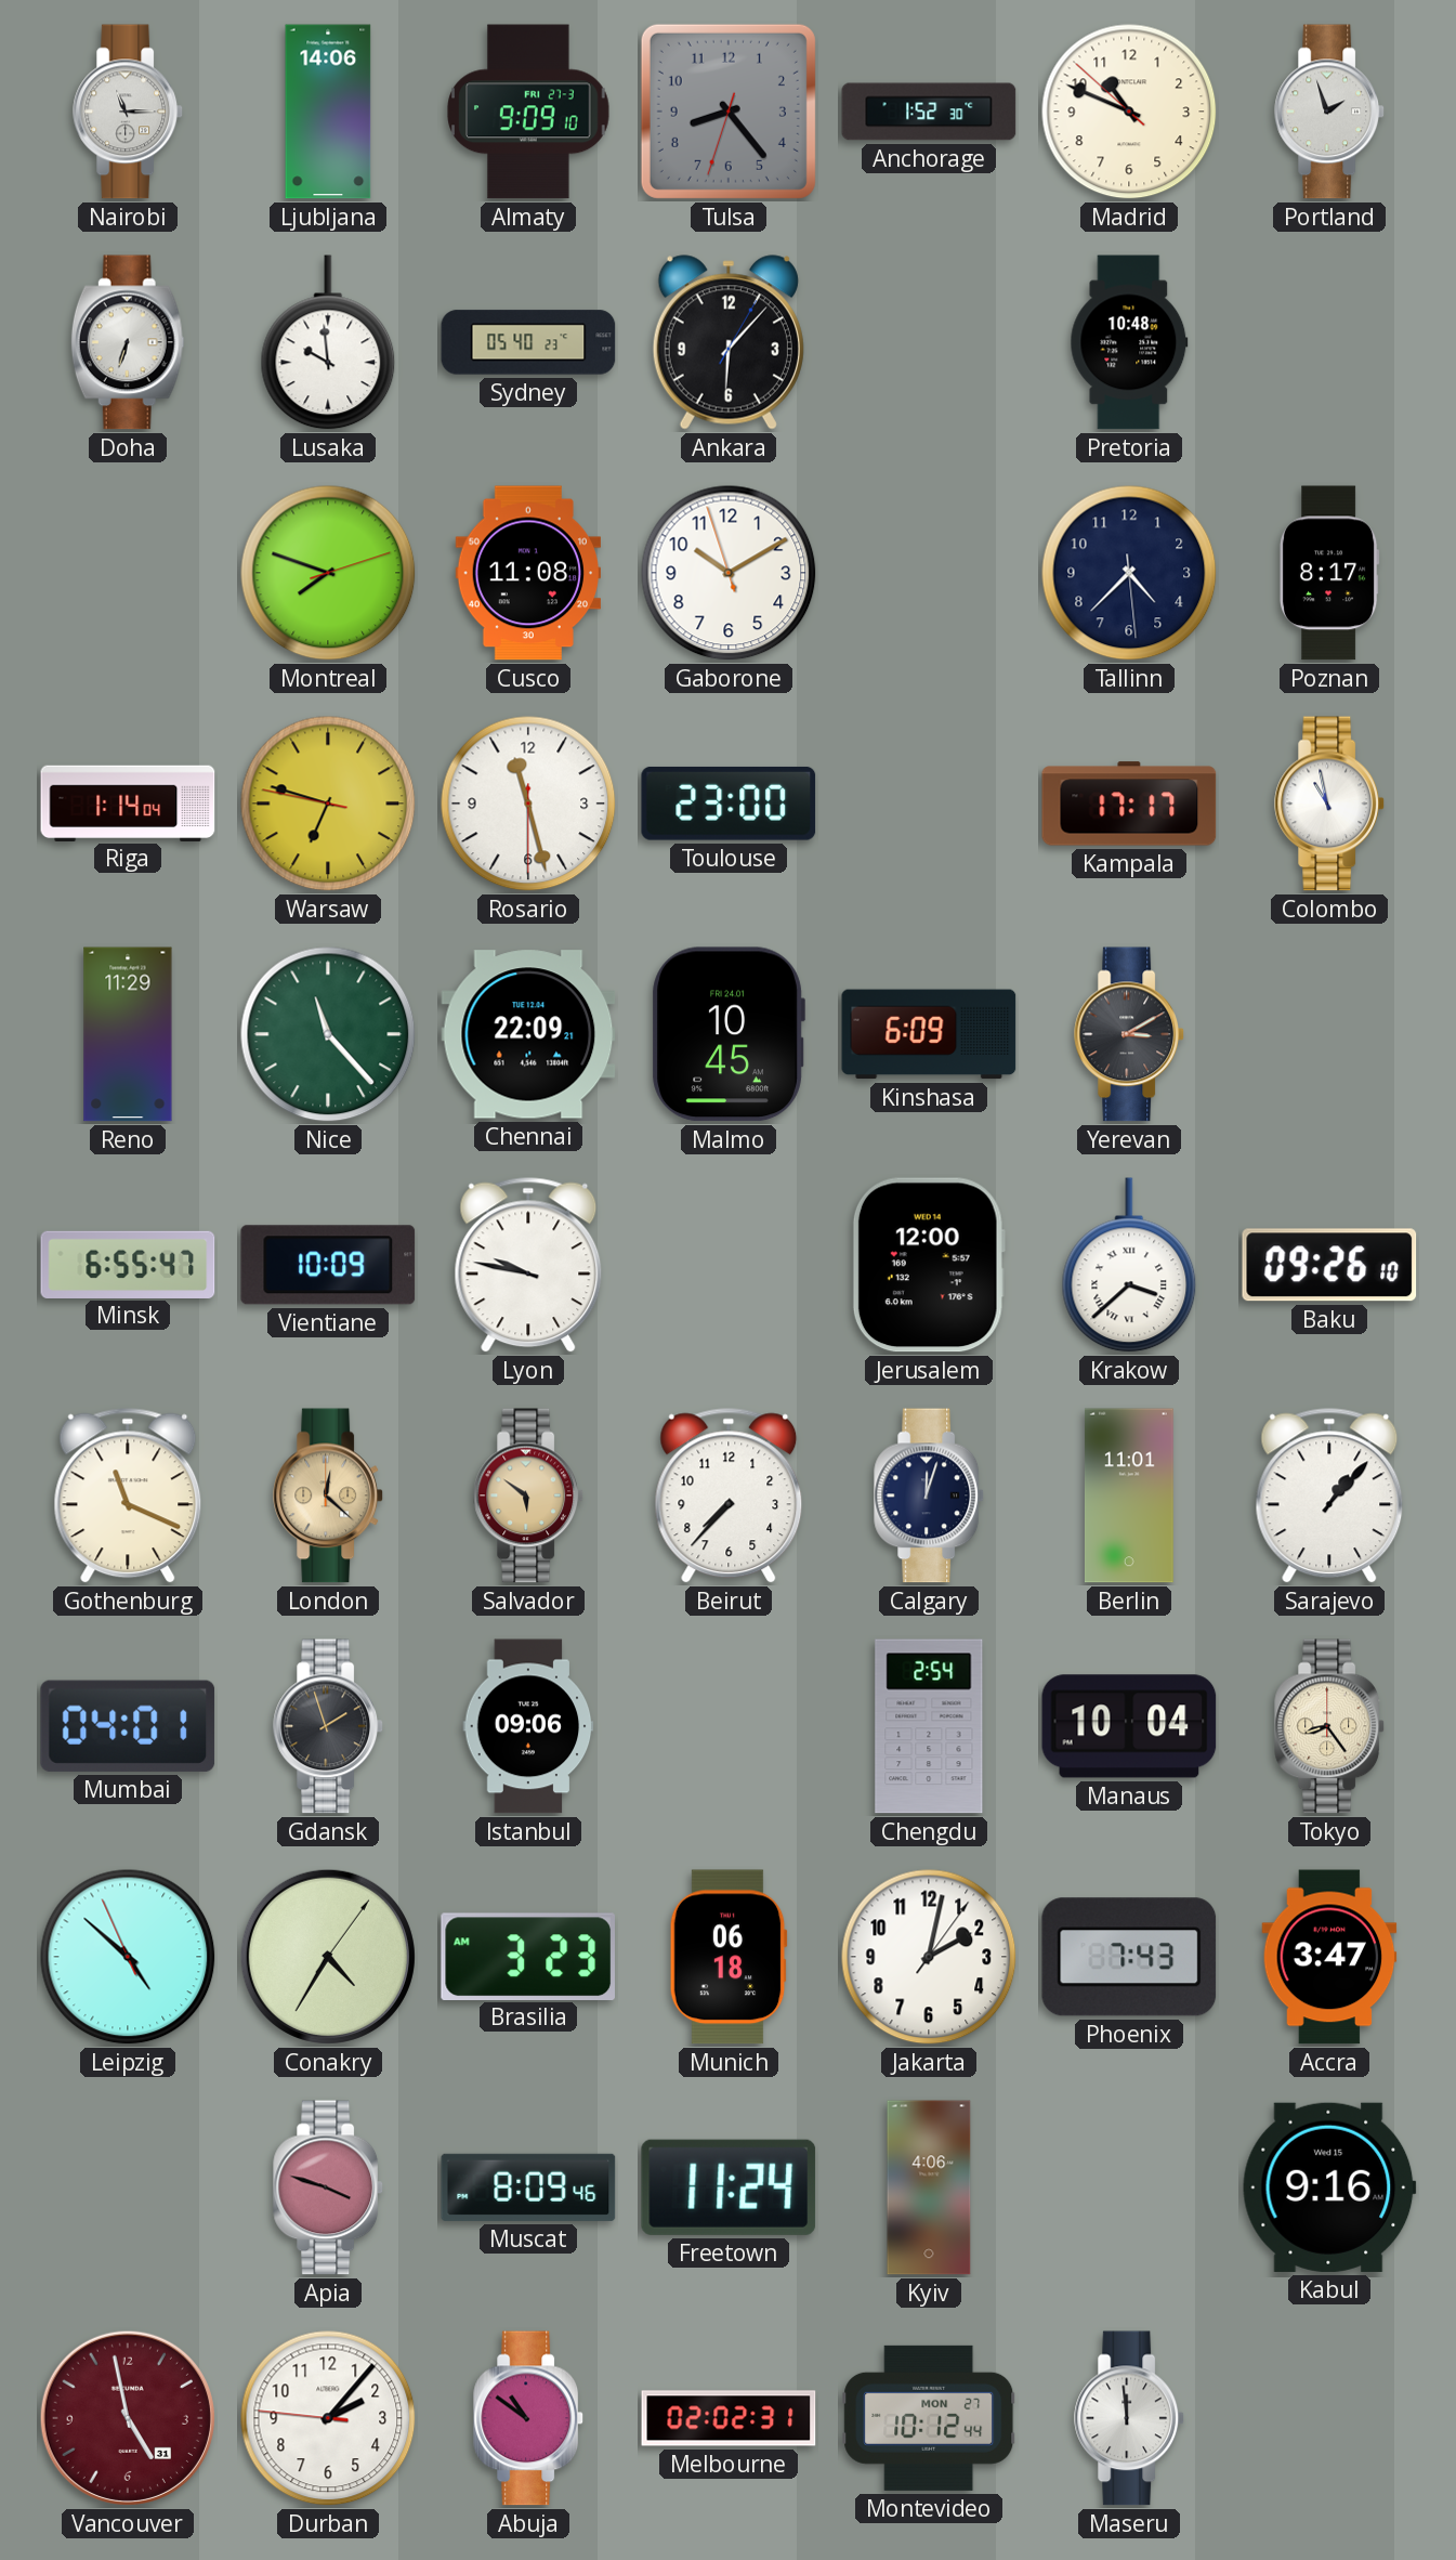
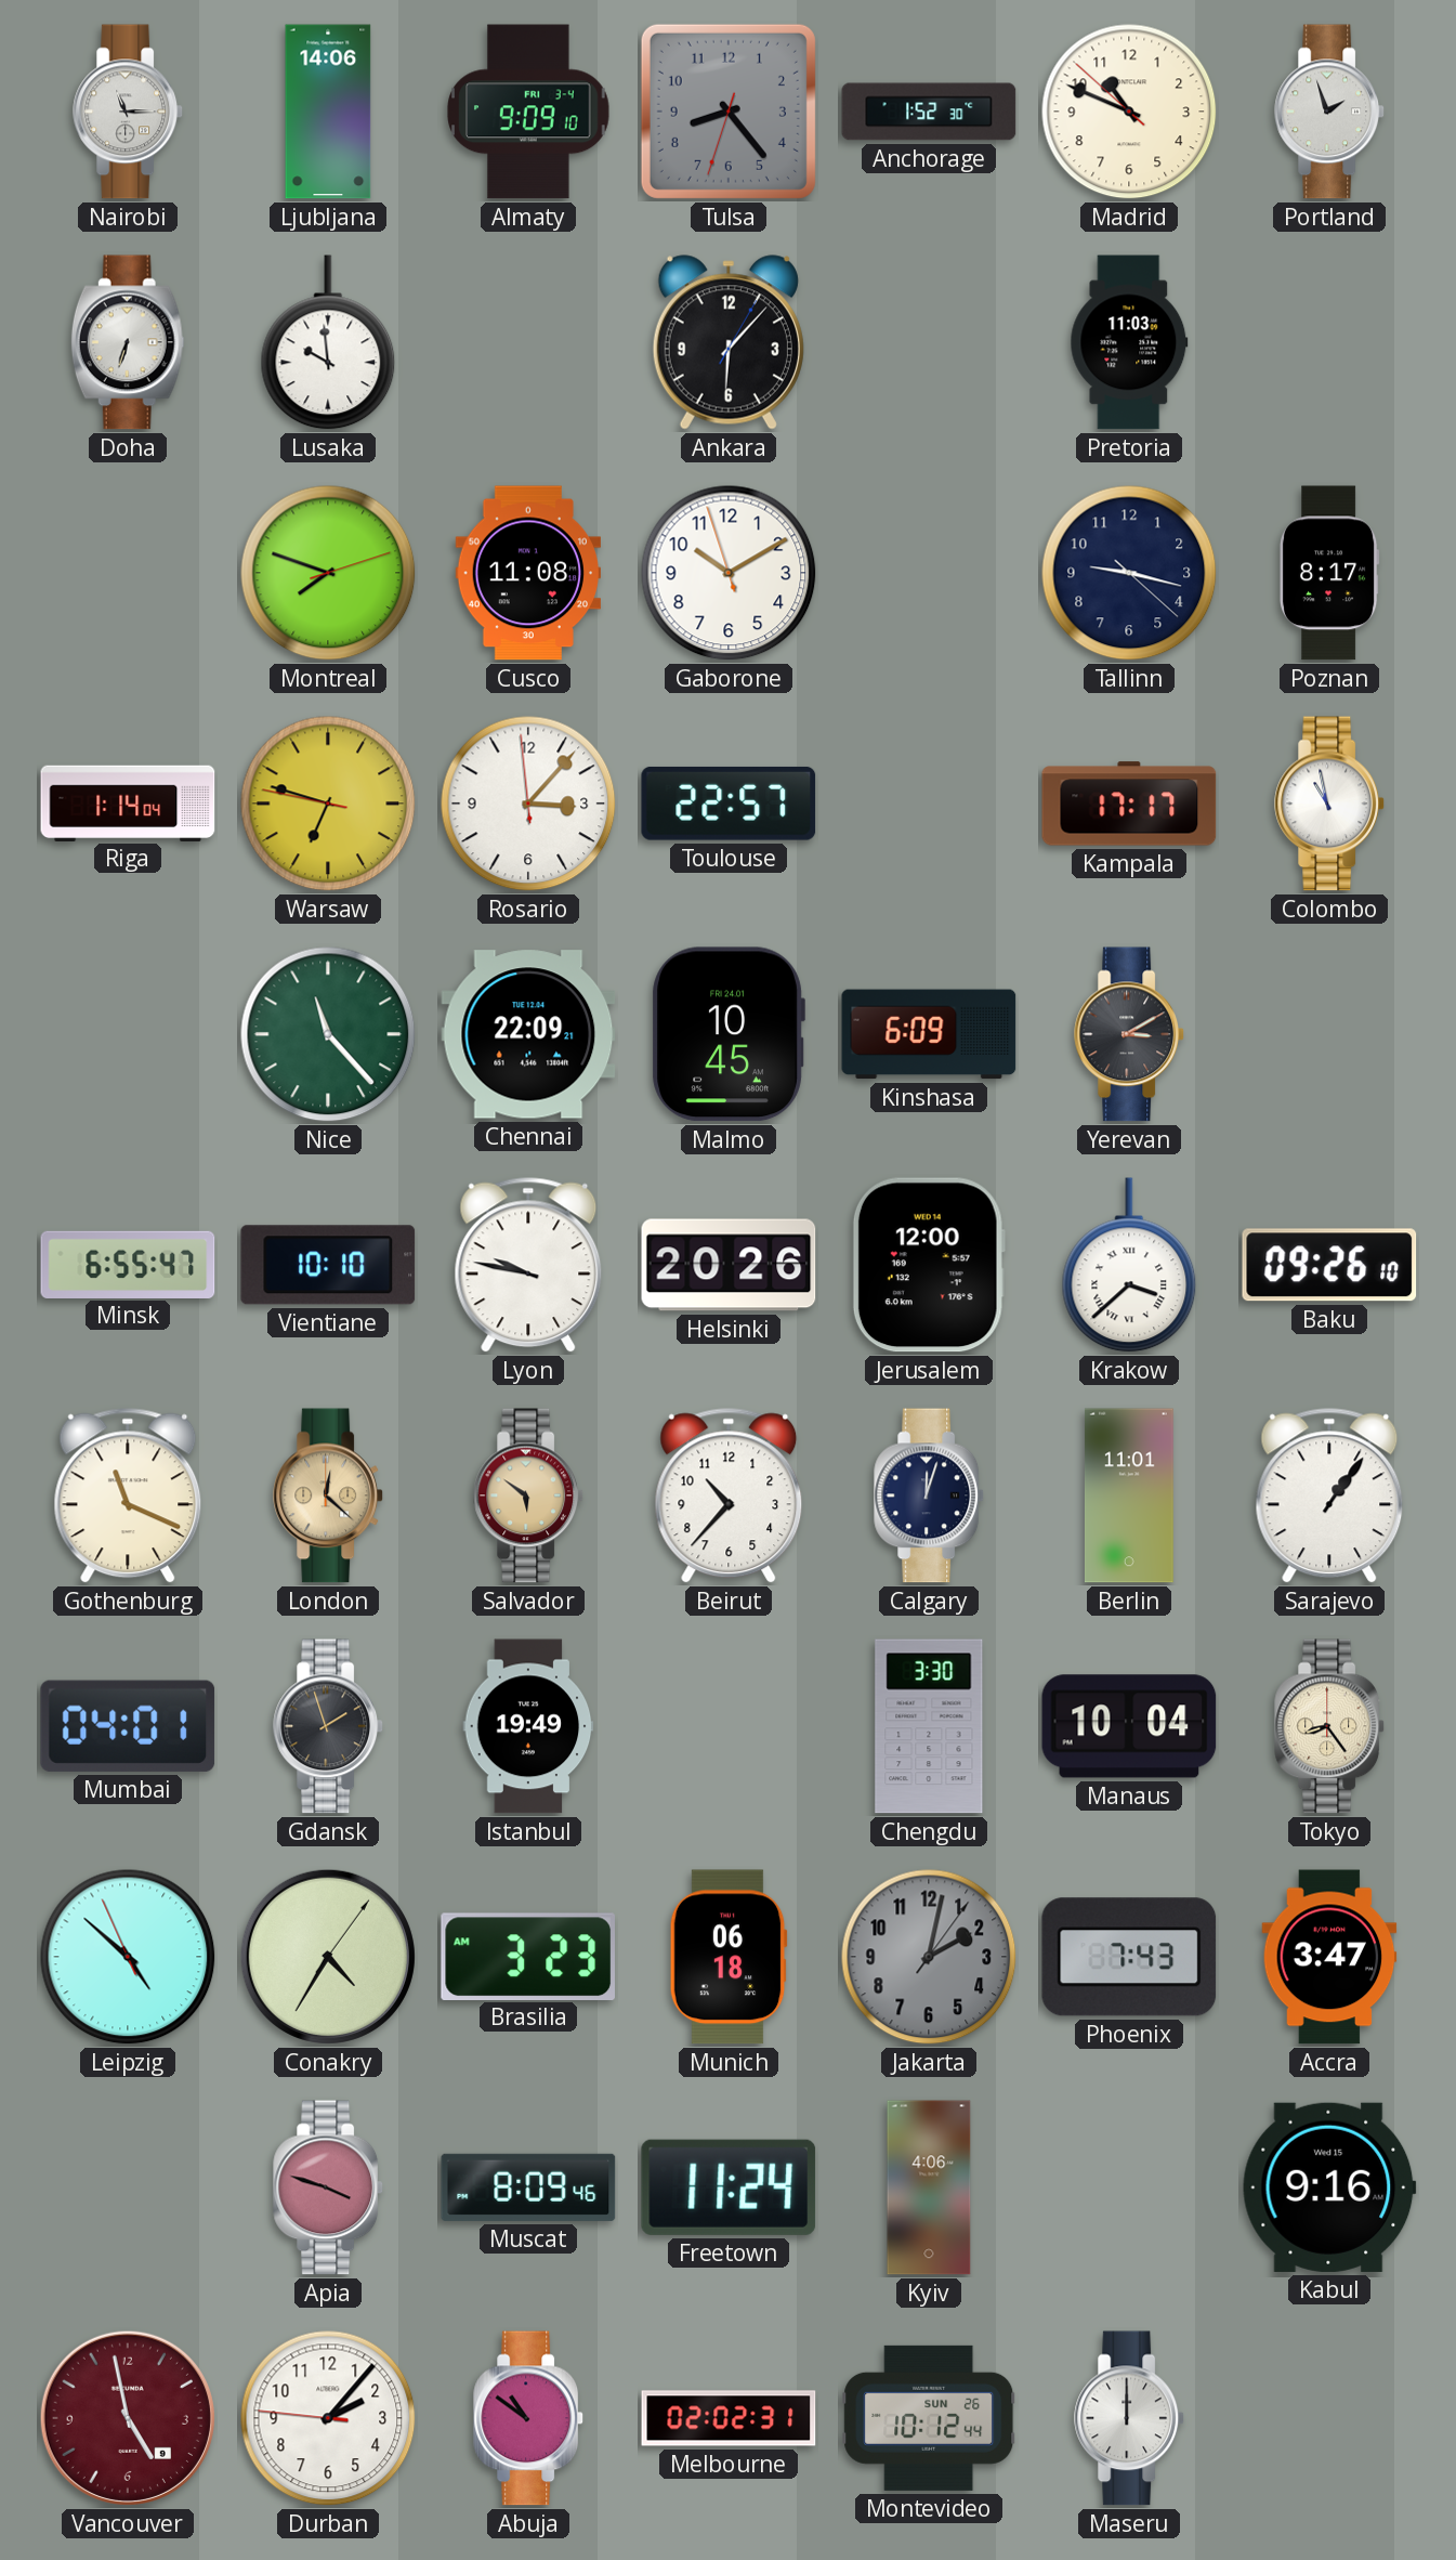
Almaty date: FRI 27-3 -> FRI 3-4 (528, 112)
Sydney: 05:40 -> none (528, 342)
Pretoria: 10:48 -> 11:03 (1129, 342)
Tallinn: 4:37 -> 9:17 (1129, 573)
Rosario: 11:27 -> 3:06 (528, 804)
Toulouse: 23:00 -> 22:57 (729, 804)
Reno: 11:29 -> none (128, 1034)
Vientiane: 10:09 -> 10:10 (328, 1265)
Helsinki: none -> 20:26 (729, 1265)
Beirut: 7:37 -> 10:37 (729, 1495)
Sarajevo: 1:07 -> 1:06 (1329, 1495)
Istanbul: 09:06 -> 19:49 (528, 1726)
Chengdu: 2:54 -> 3:30 (929, 1726)
Jakarta dial: white -> grey (929, 1957)
Vancouver date: 31 -> 9 (128, 2418)
Montevideo date: MON 27 -> SUN 26 (929, 2418)
Maseru: 11:59 -> 12:00 (1130, 2418)
